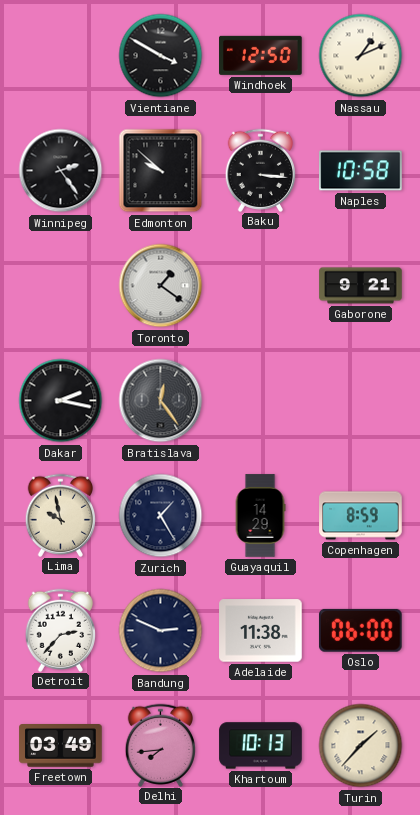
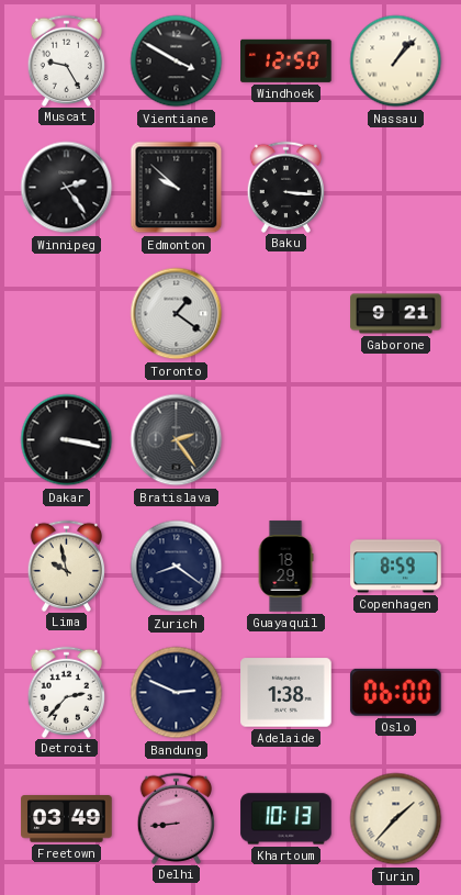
Muscat: none -> 9:25 (67, 60)
Nassau: 1:11 -> 1:07 (396, 61)
Naples: 10:58 -> none (361, 171)
Dakar: 2:17 -> 3:17 (67, 440)
Bratislava: 12:24 -> 2:24 (177, 440)
Zurich: 1:25 -> 8:21 (177, 567)
Guayaquil: 14:29 -> 18:29 (285, 567)
Adelaide: 11:38 -> 1:38 (286, 693)
Delhi: 7:44 -> 8:44 (177, 818)
